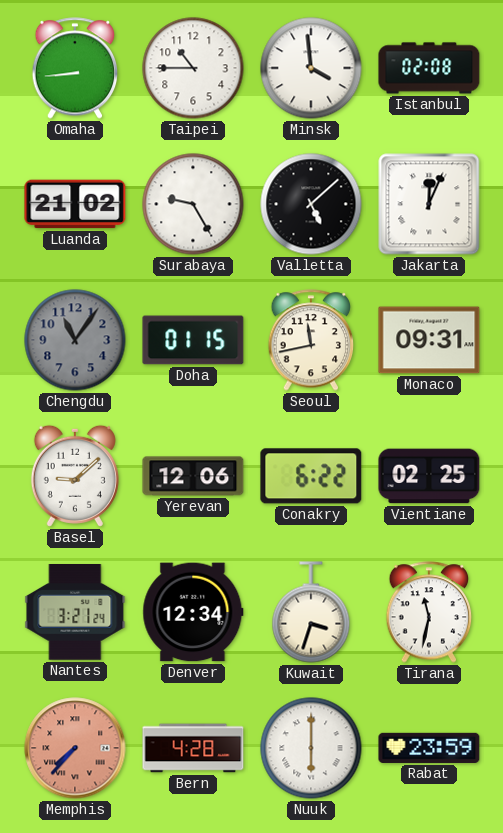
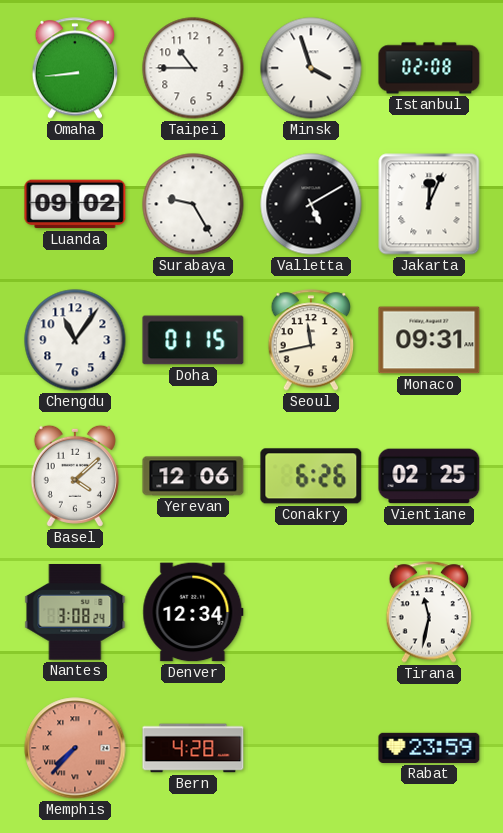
Minsk: 3:59 -> 3:57 (311, 68)
Luanda: 21:02 -> 09:02 (75, 204)
Valletta: 5:08 -> 5:10 (311, 204)
Chengdu dial: grey -> white (75, 340)
Basel: 9:08 -> 4:08 (75, 476)
Conakry: 6:22 -> 6:26 (311, 476)
Nantes: 3:21 -> 3:08 (75, 613)
Kuwait: 3:33 -> none (311, 612)
Nuuk: 6:00 -> none (311, 748)
